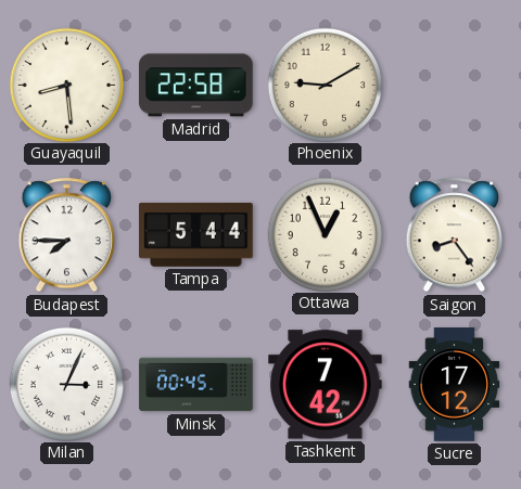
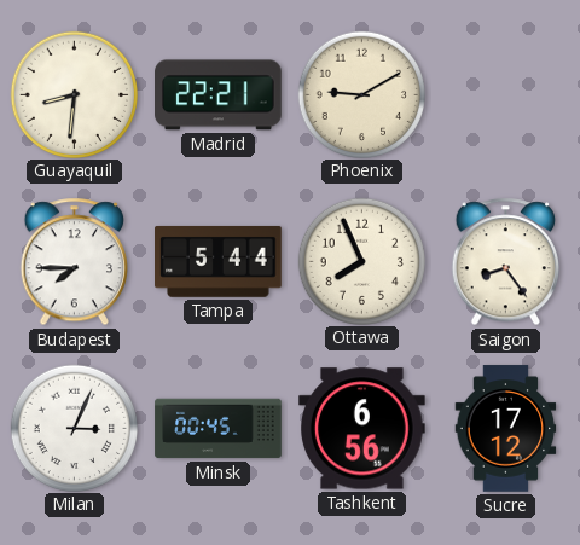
Guayaquil: 8:29 -> 8:31 (74, 94)
Madrid: 22:58 -> 22:21 (219, 95)
Ottawa: 12:56 -> 7:56 (361, 261)
Tashkent: 7:42 -> 6:56 (362, 429)
